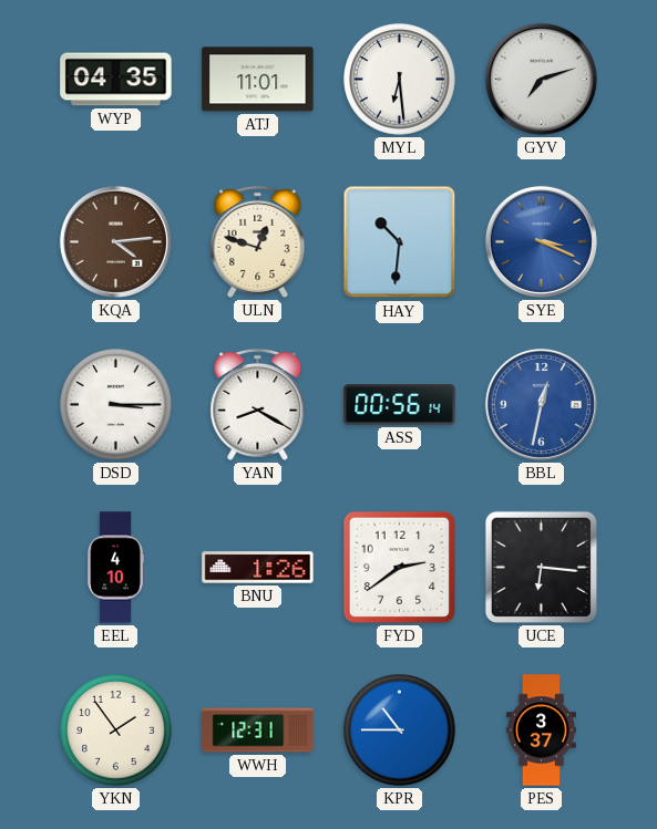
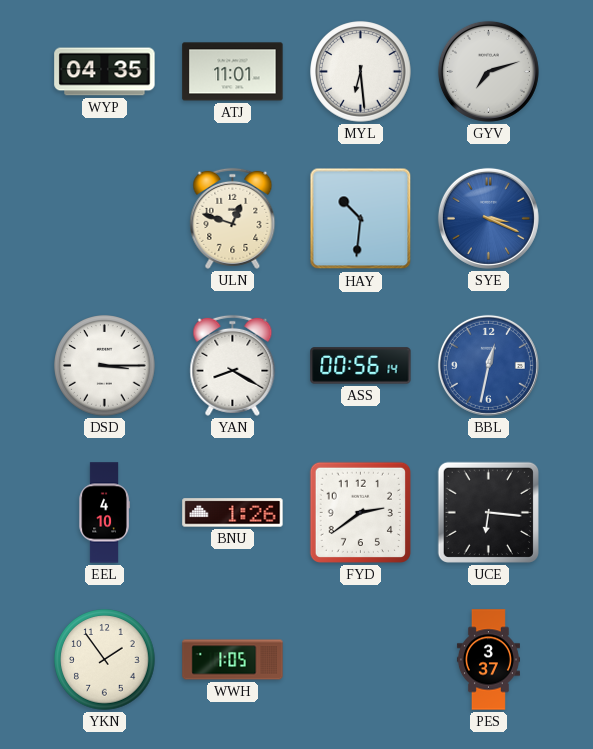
KQA: 4:14 -> none (115, 241)
WWH: 12:31 -> 1:05 (233, 660)
KPR: 10:45 -> none (400, 730)
